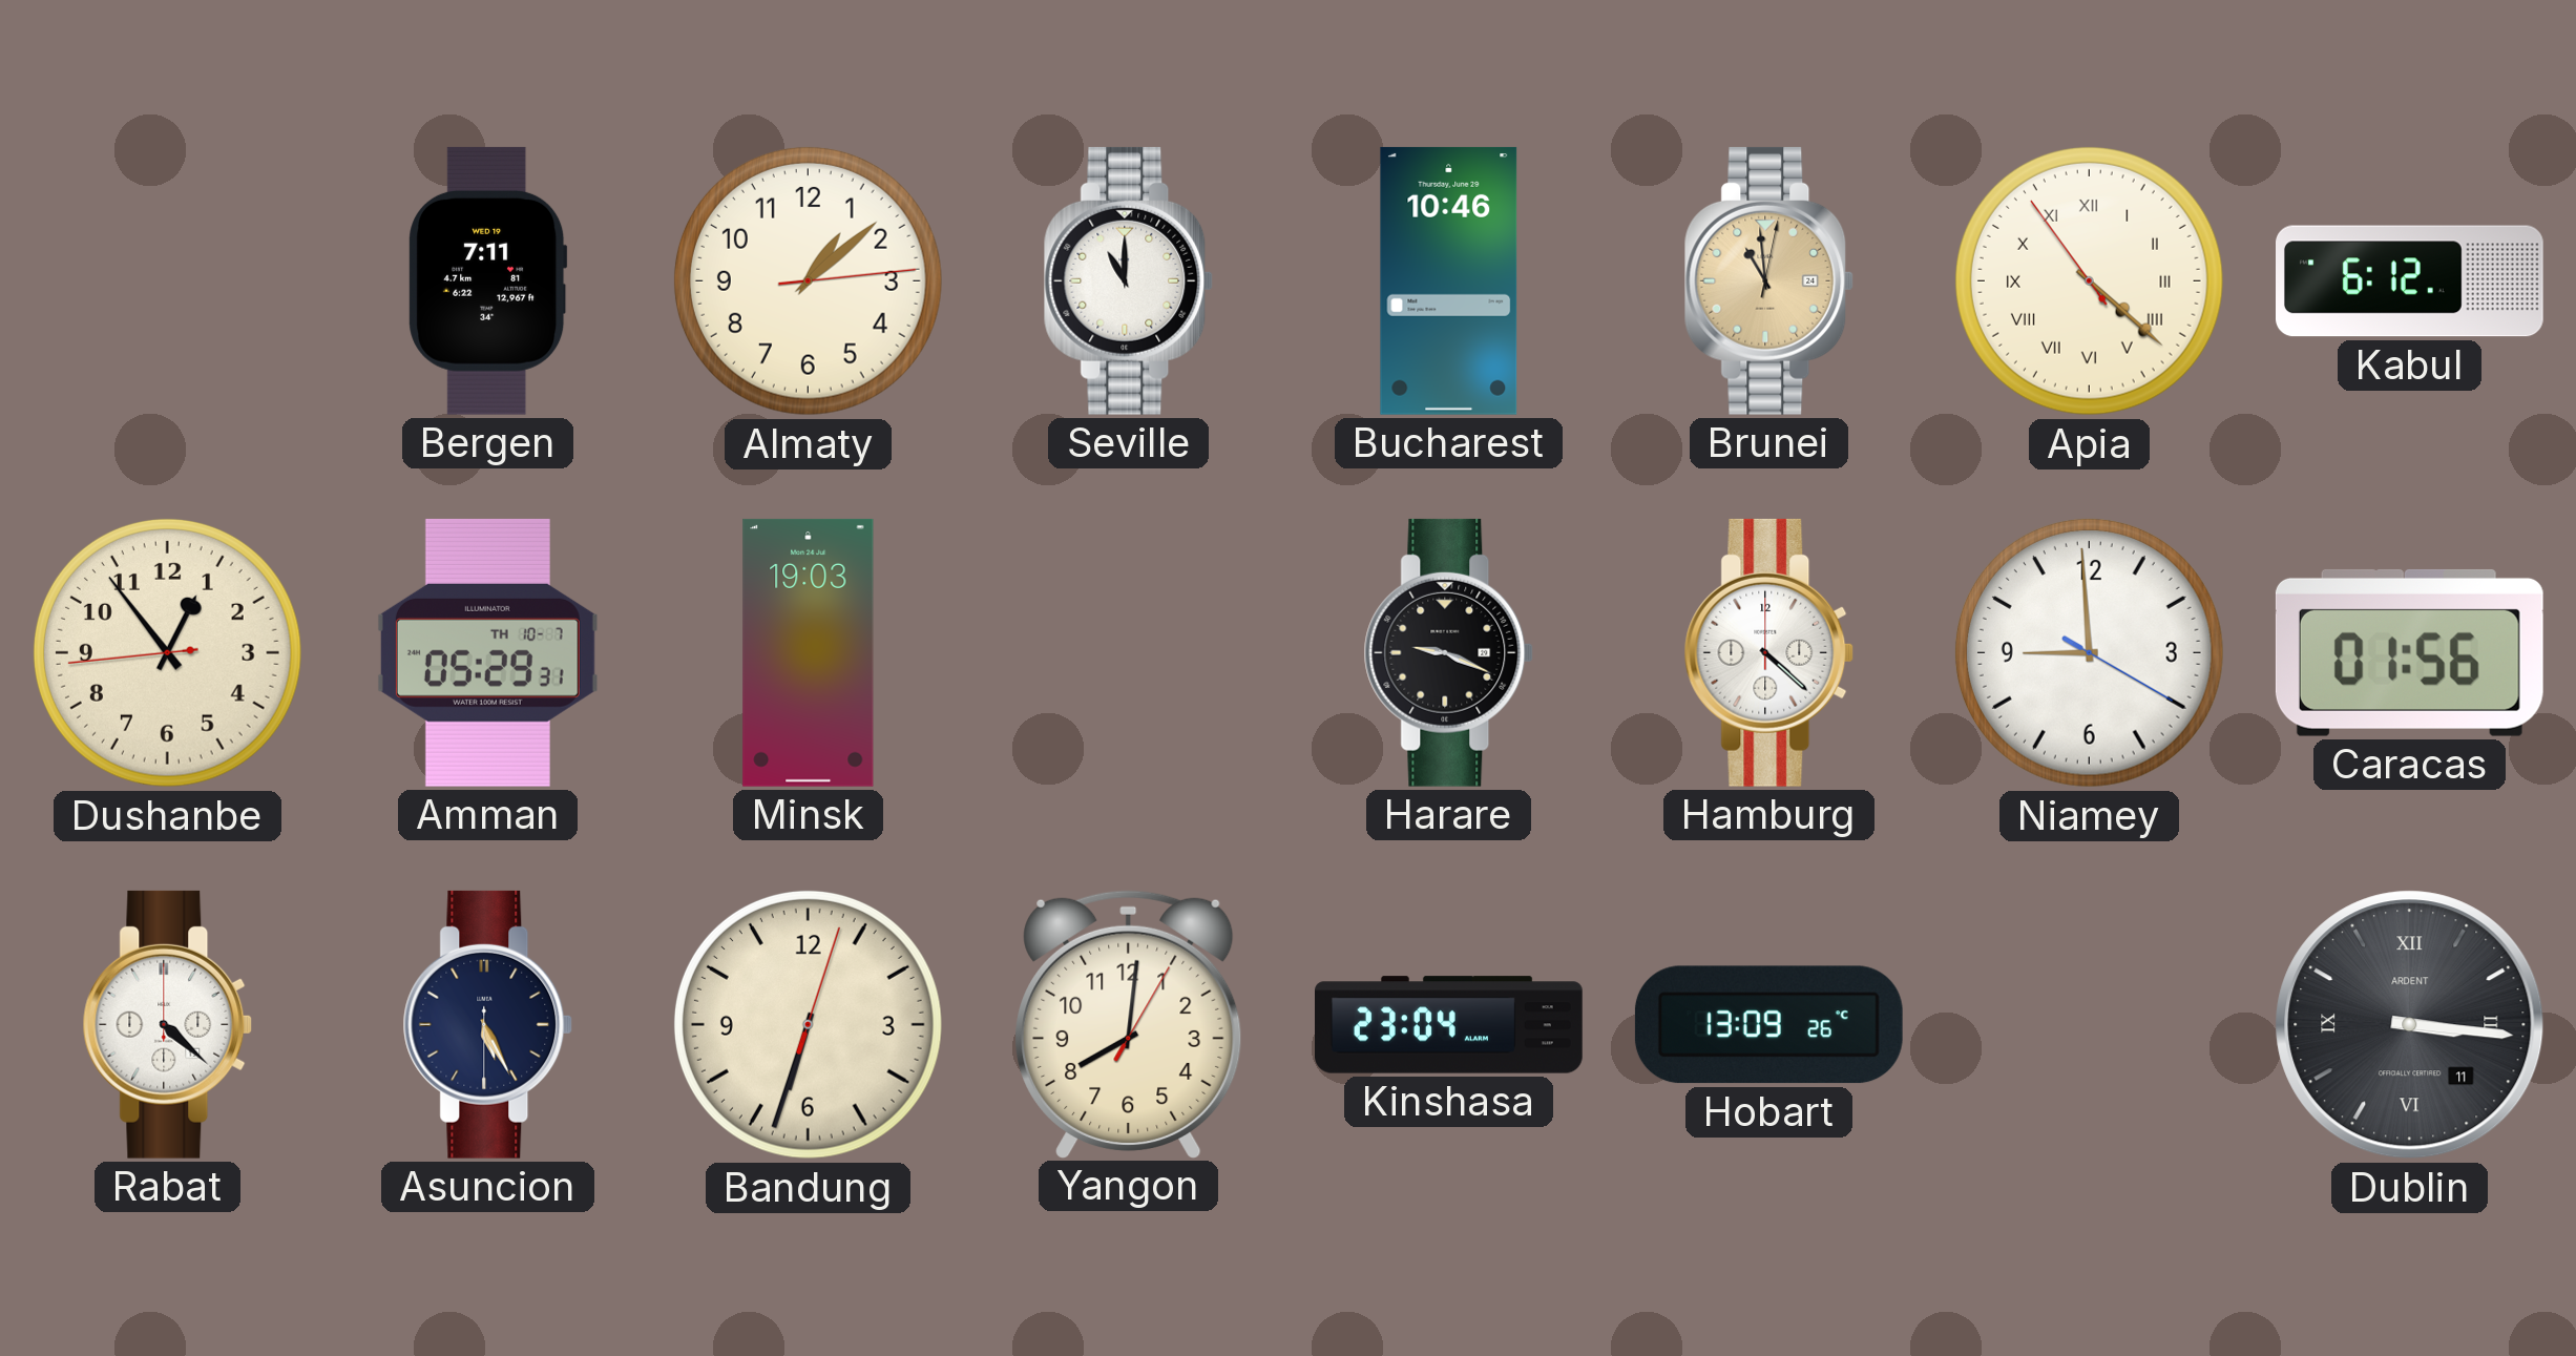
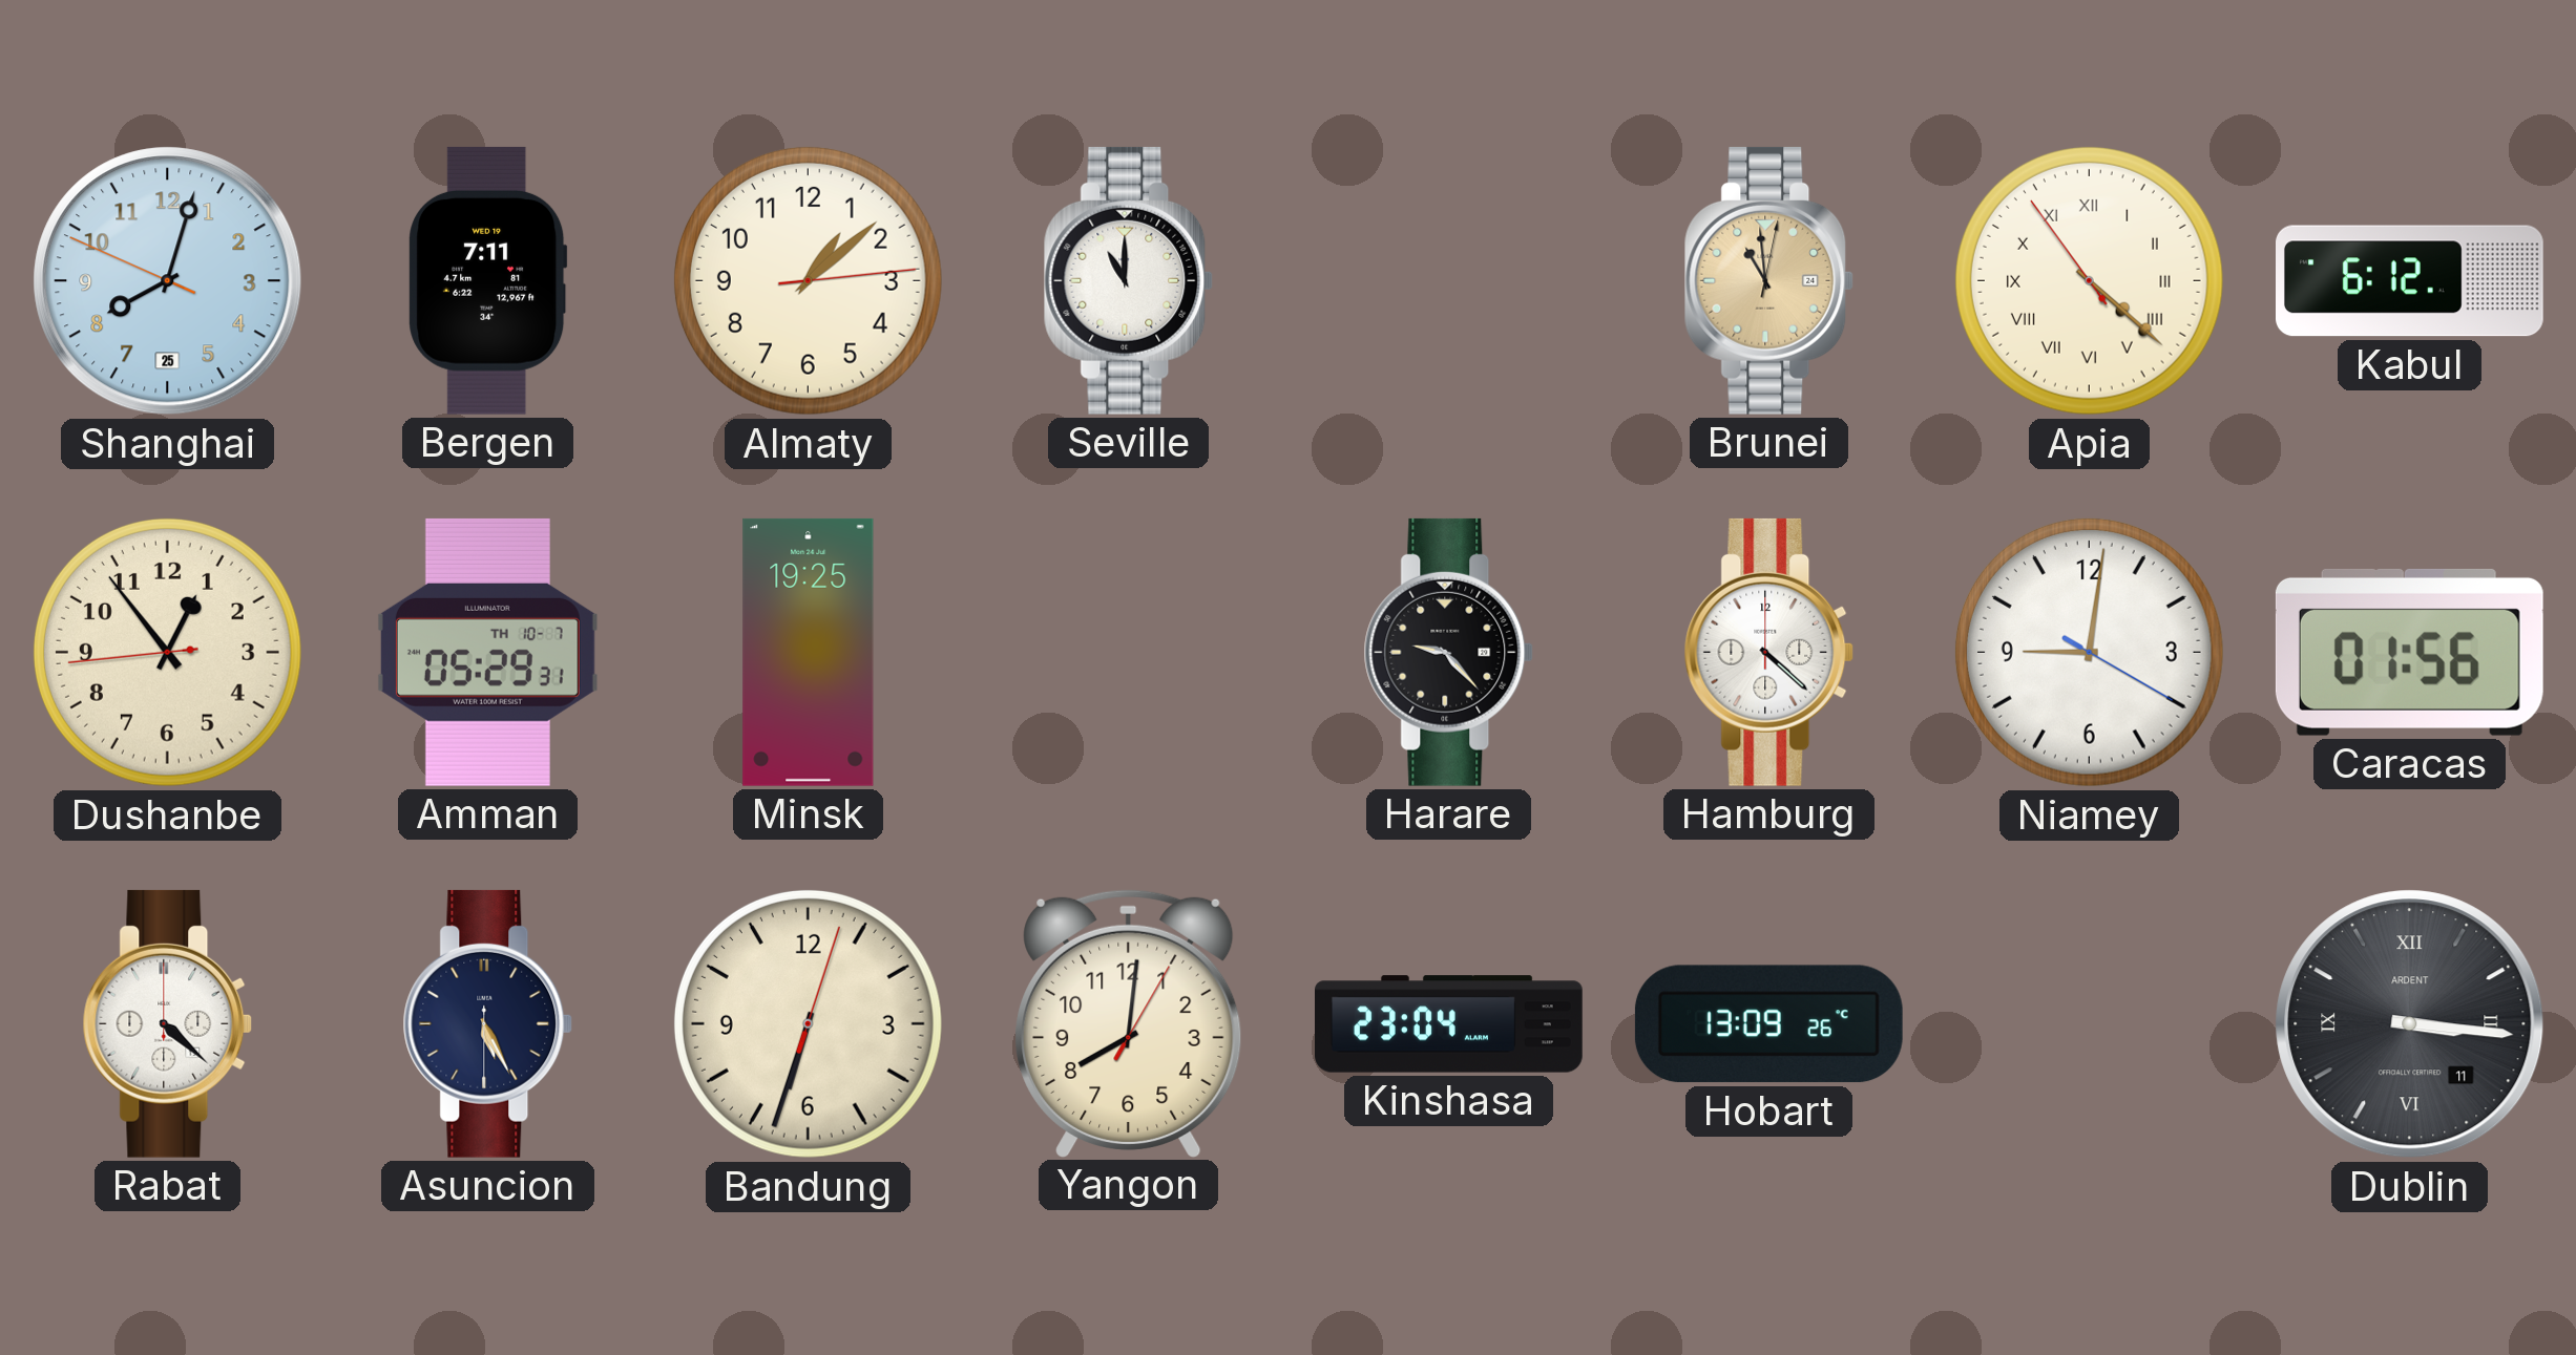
Shanghai: none -> 8:02 (168, 281)
Bucharest: 10:46 -> none (1449, 280)
Minsk: 19:03 -> 19:25 (809, 652)
Harare: 9:19 -> 9:23 (1449, 652)
Niamey: 8:59 -> 9:01 (2089, 652)
